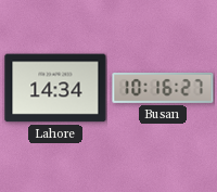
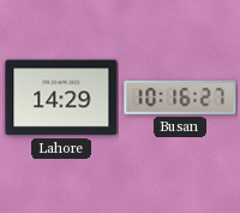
Lahore: 14:34 -> 14:29 (61, 97)
